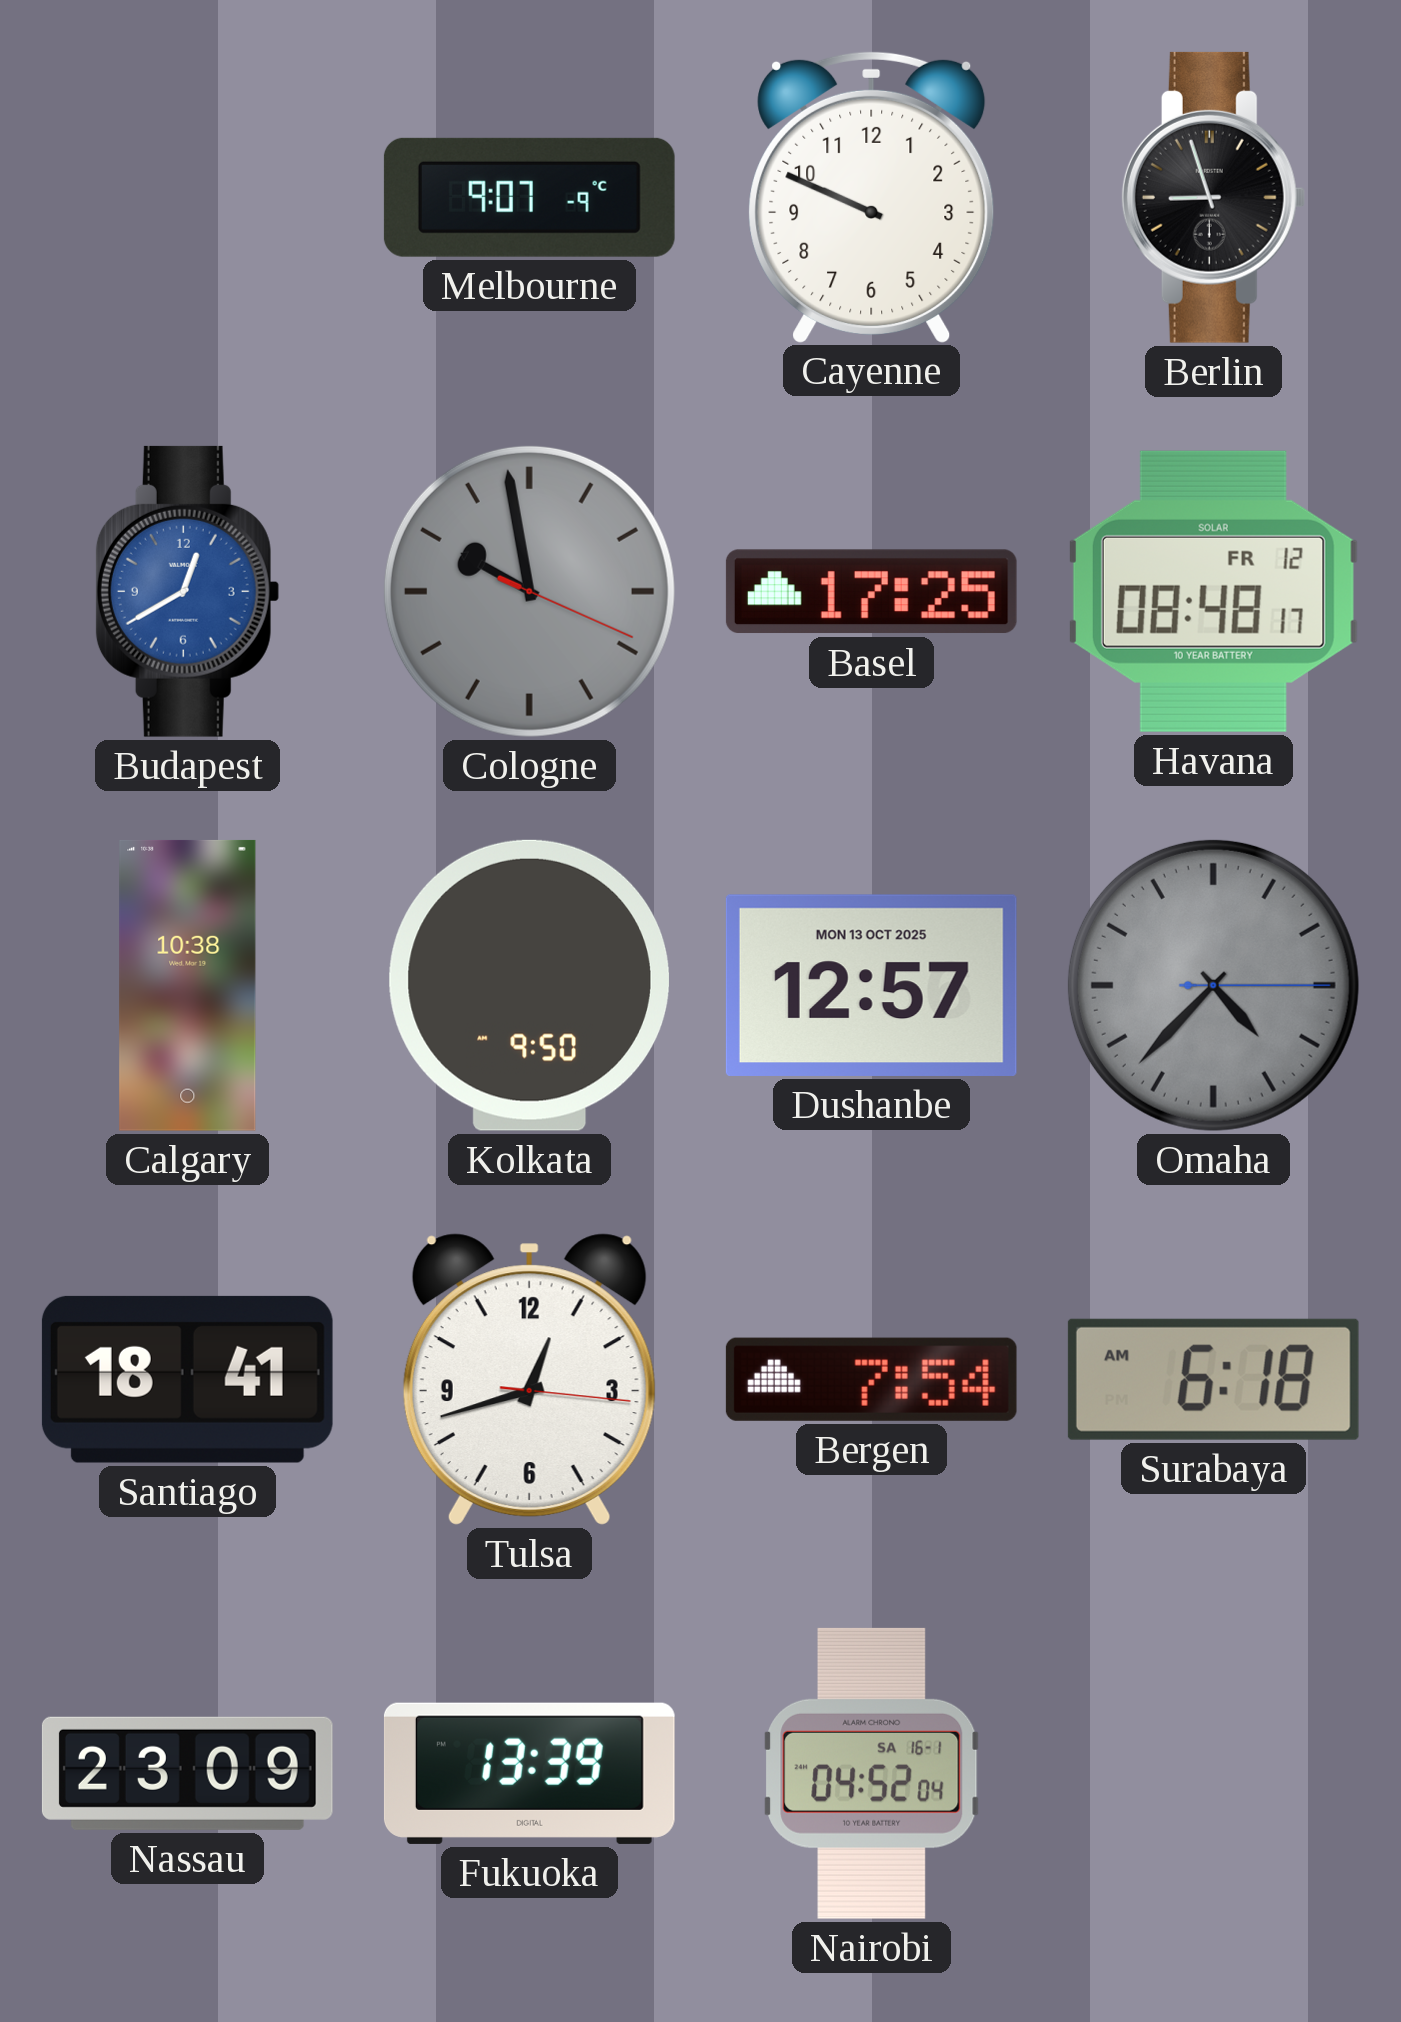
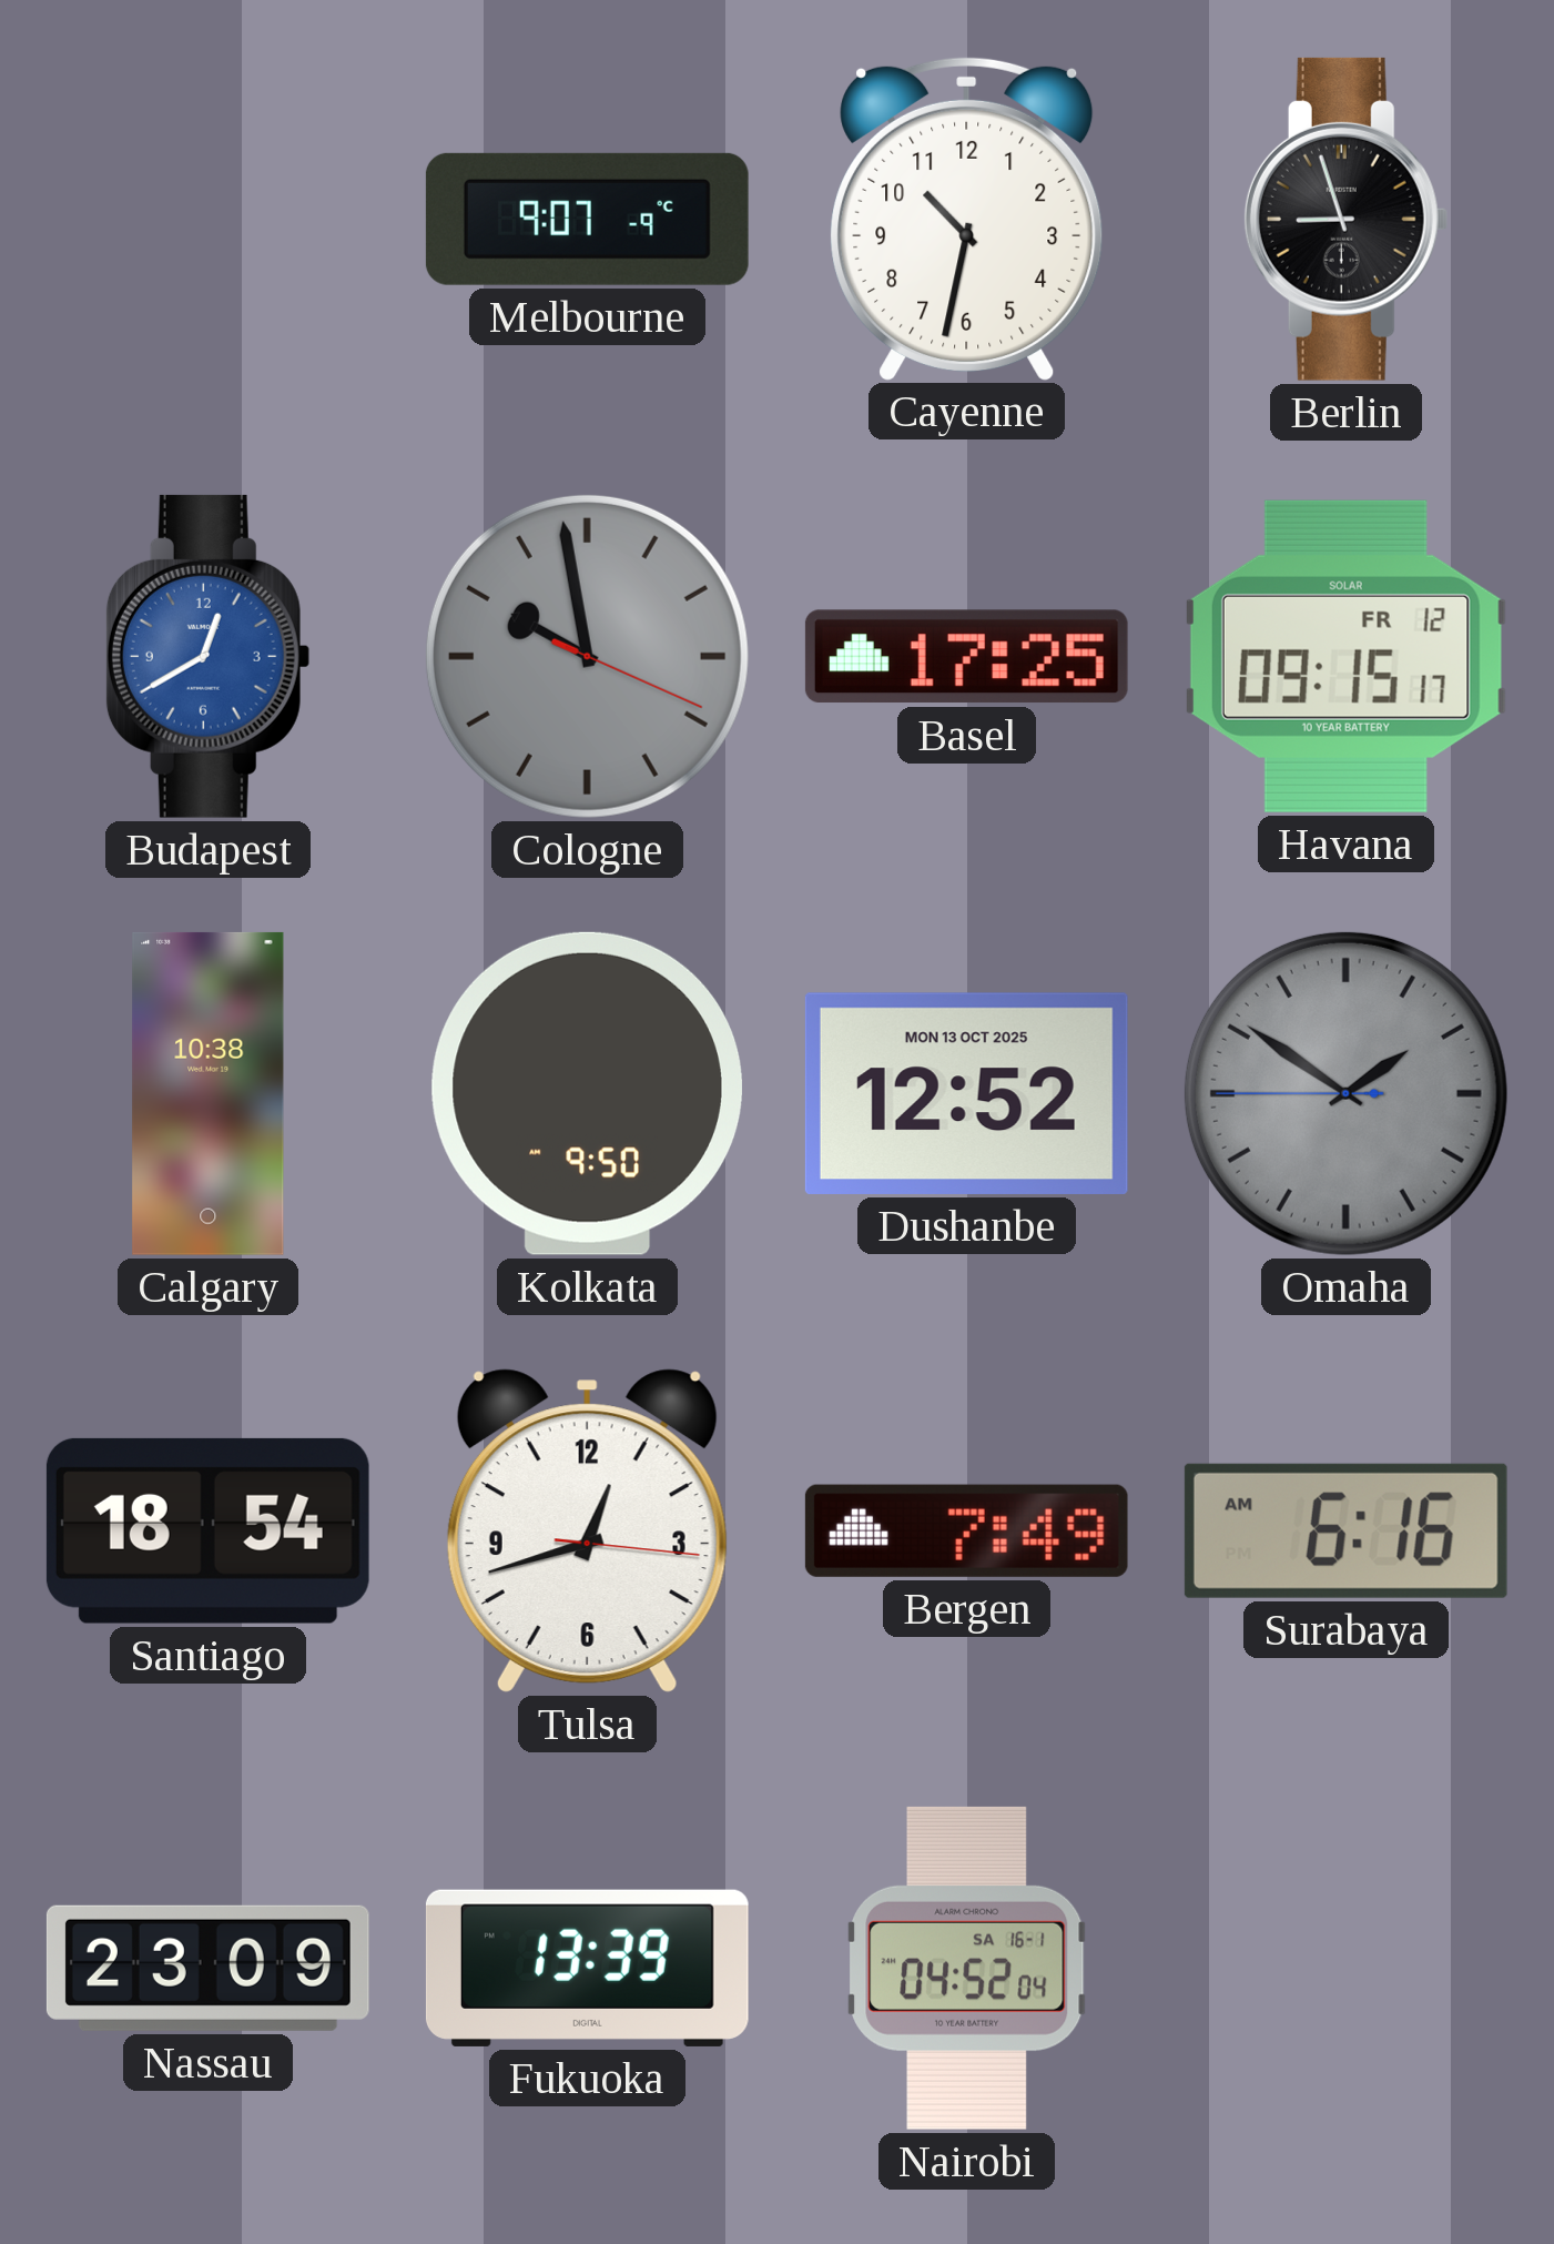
Cayenne: 9:49 -> 10:32 (967, 218)
Havana: 08:48 -> 09:15 (1345, 656)
Dushanbe: 12:57 -> 12:52 (966, 1093)
Omaha: 4:37 -> 1:50 (1345, 1093)
Santiago: 18:41 -> 18:54 (207, 1530)
Bergen: 7:54 -> 7:49 (966, 1530)
Surabaya: 6:18 -> 6:16 (1345, 1530)
